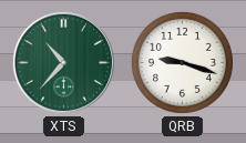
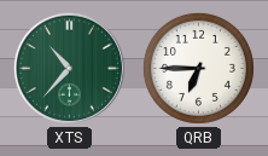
QRB: 9:18 -> 6:45 (198, 68)
